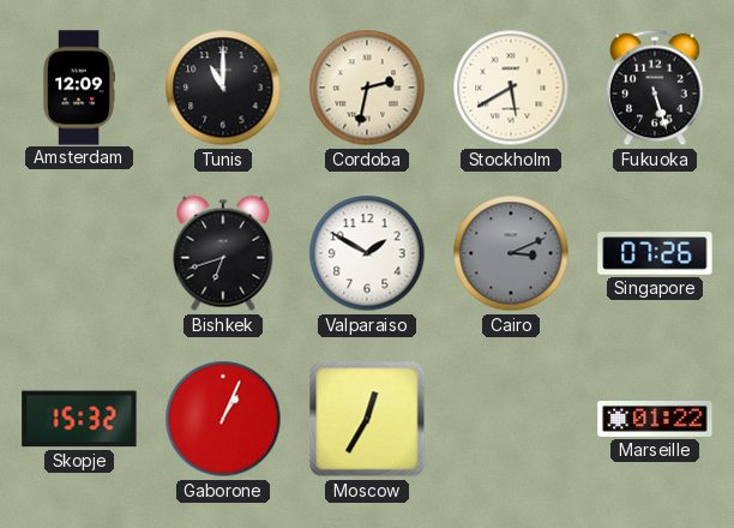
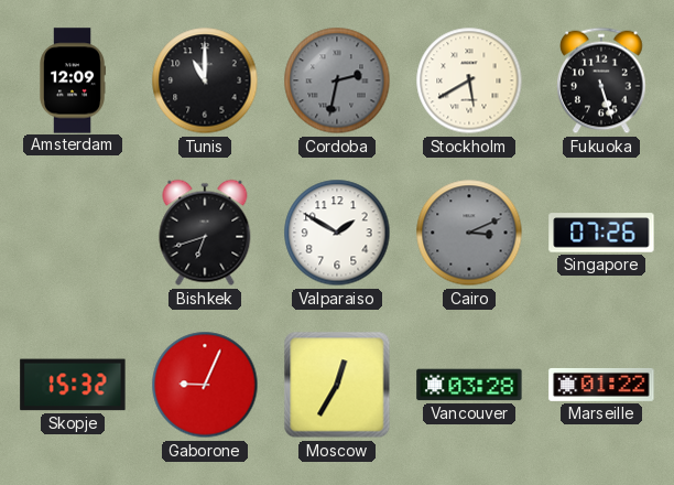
Cordoba dial: cream -> grey (337, 80)
Gaborone: 1:04 -> 9:04 (205, 385)
Vancouver: none -> 03:28 (469, 385)
